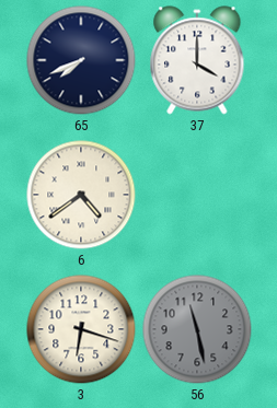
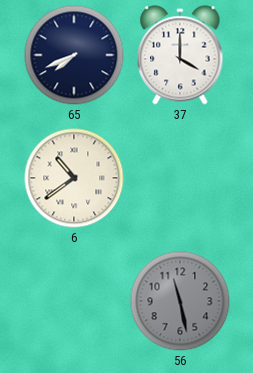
6: 4:39 -> 10:39 (74, 178)
3: 6:18 -> none (81, 329)
